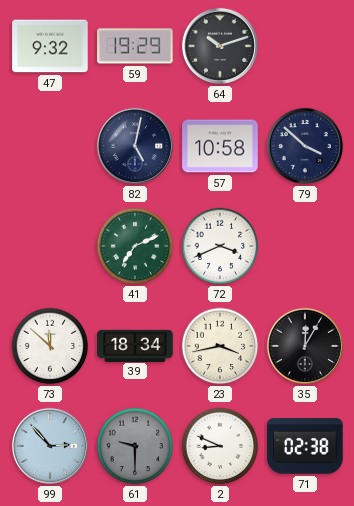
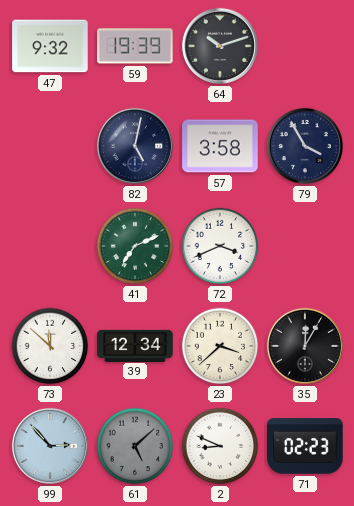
59: 19:29 -> 19:39 (135, 46)
57: 10:58 -> 3:58 (220, 146)
79: 3:52 -> 3:55 (305, 146)
39: 18:34 -> 12:34 (135, 345)
23: 3:43 -> 3:38 (220, 346)
61: 9:30 -> 5:08 (135, 446)
71: 02:38 -> 02:23 (305, 446)
